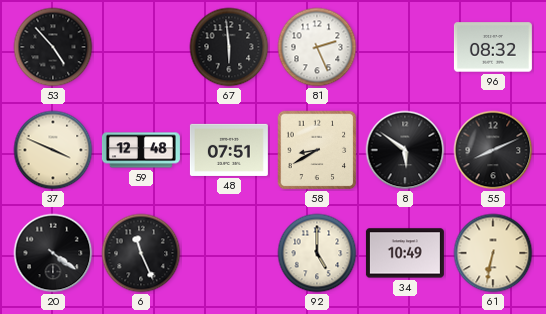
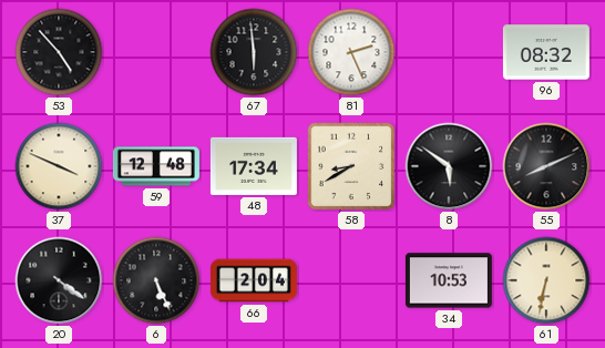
48: 07:51 -> 17:34 (254, 166)
6: 11:26 -> 5:26 (156, 280)
66: none -> 2:04 (254, 280)
92: 5:00 -> none (317, 253)
34: 10:49 -> 10:53 (449, 280)
